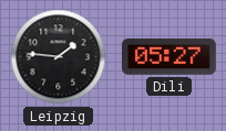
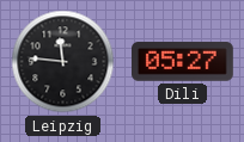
Leipzig: 1:46 -> 11:46 (63, 62)
